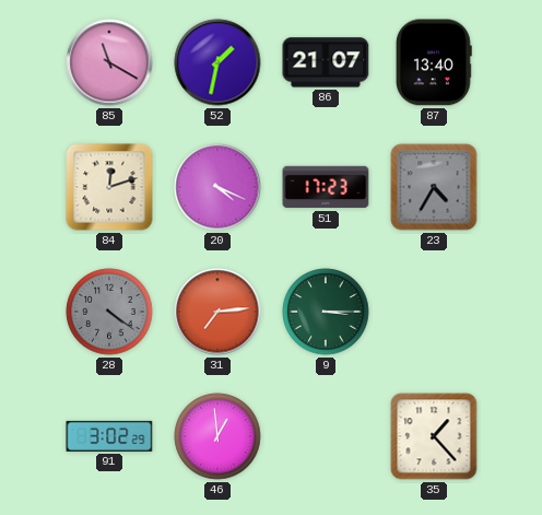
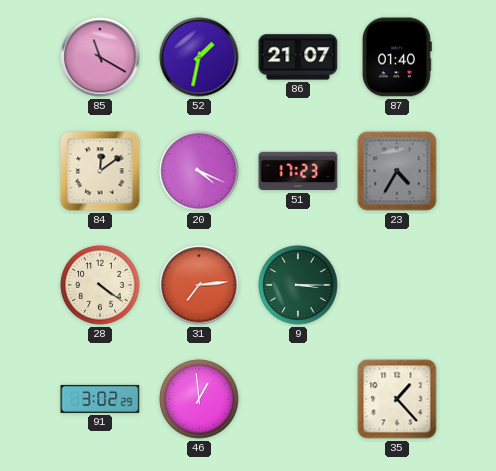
87: 13:40 -> 01:40 (398, 57)
84: 12:12 -> 12:09 (100, 171)
28 dial: grey -> cream (100, 285)
